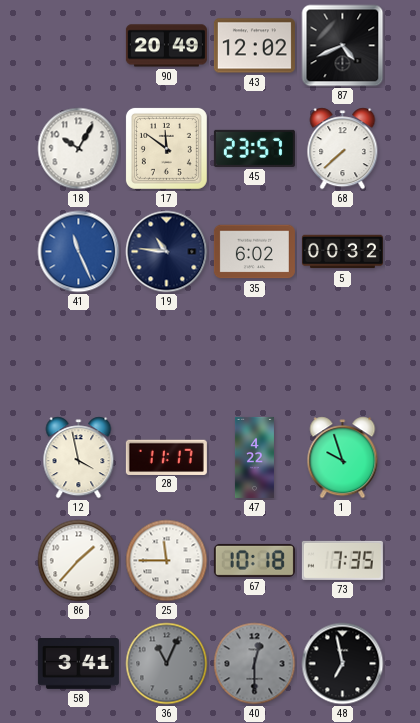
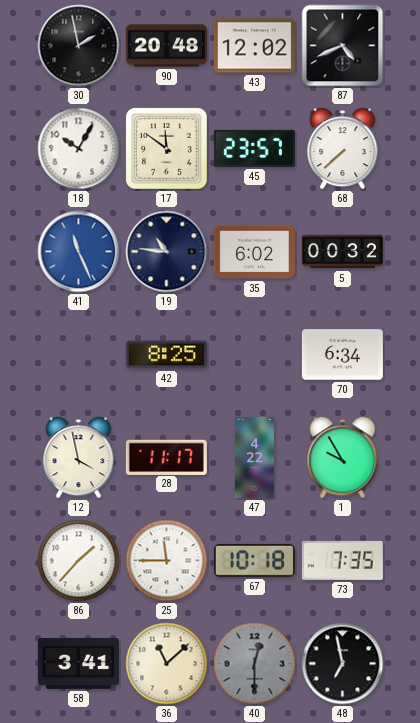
30: none -> 1:58 (79, 46)
90: 20:49 -> 20:48 (166, 46)
42: none -> 8:25 (166, 355)
70: none -> 6:34 (342, 355)
1: 9:57 -> 9:55 (343, 458)
36: 11:04 -> 11:08 (167, 664)
36 dial: grey -> cream (167, 664)
